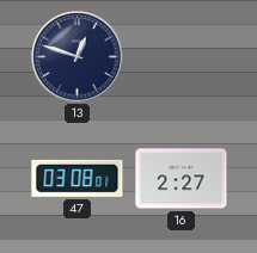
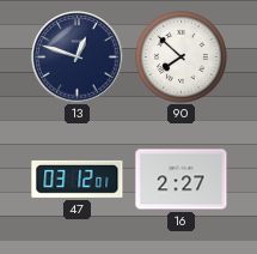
90: none -> 7:52 (182, 58)
47: 03:08 -> 03:12 (78, 179)
